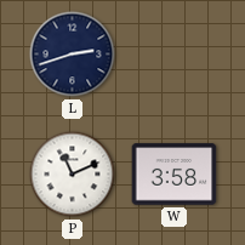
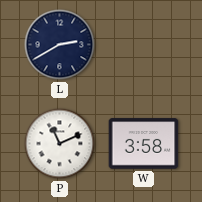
L: 2:42 -> 2:40 (60, 45)
